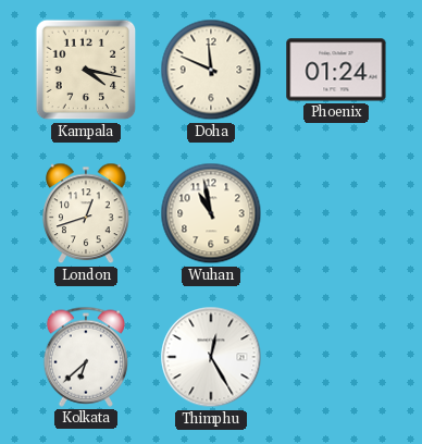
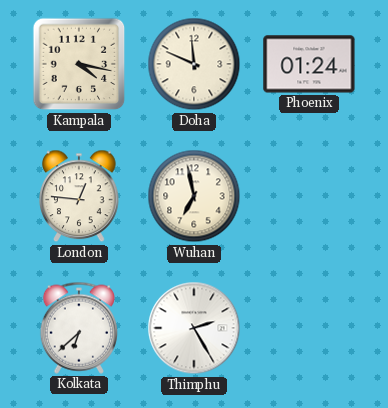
London: 12:42 -> 12:46 (79, 196)
Wuhan: 10:58 -> 6:58 (194, 196)
Thimphu: 12:25 -> 2:25 (194, 328)
